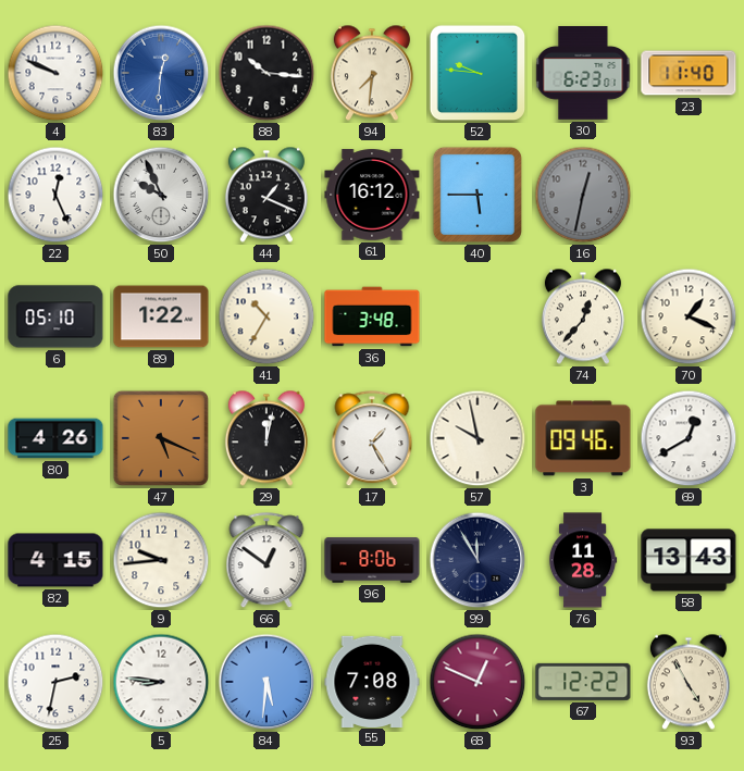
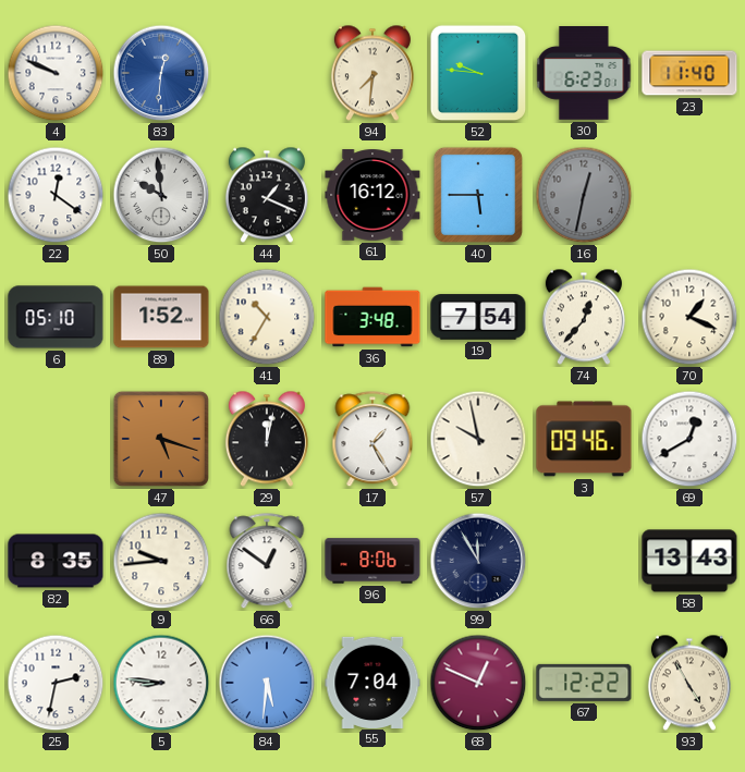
88: 10:16 -> none (266, 73)
22: 12:26 -> 12:21 (56, 195)
50: 9:56 -> 9:59 (161, 195)
89: 1:22 -> 1:52 (161, 317)
19: none -> 7:54 (478, 317)
80: 4:26 -> none (55, 438)
47: 5:19 -> 5:18 (161, 439)
82: 4:15 -> 8:35 (56, 561)
76: 11:28 -> none (583, 560)
55: 7:08 -> 7:04 (373, 682)
